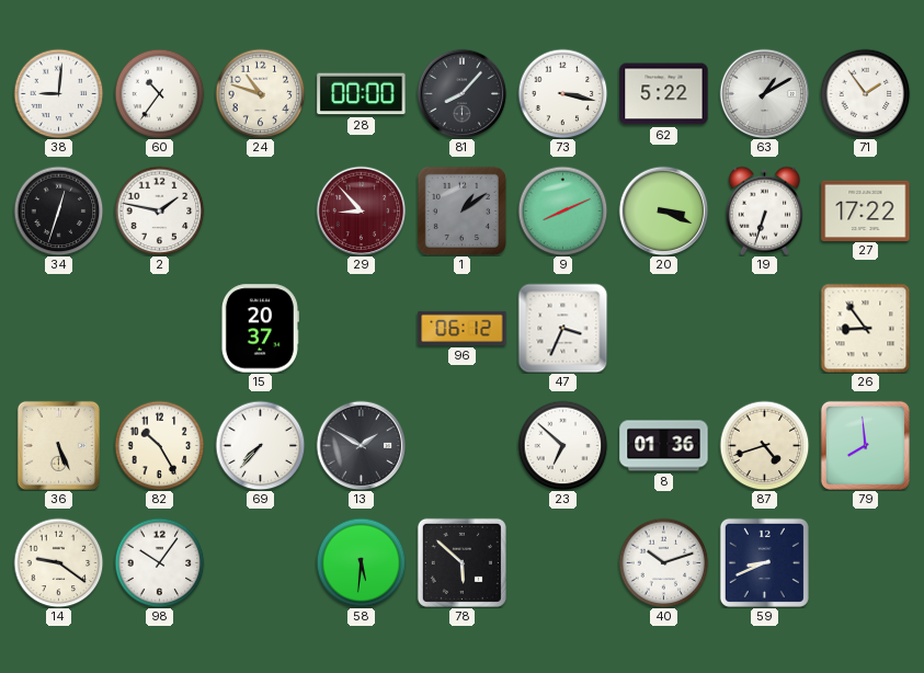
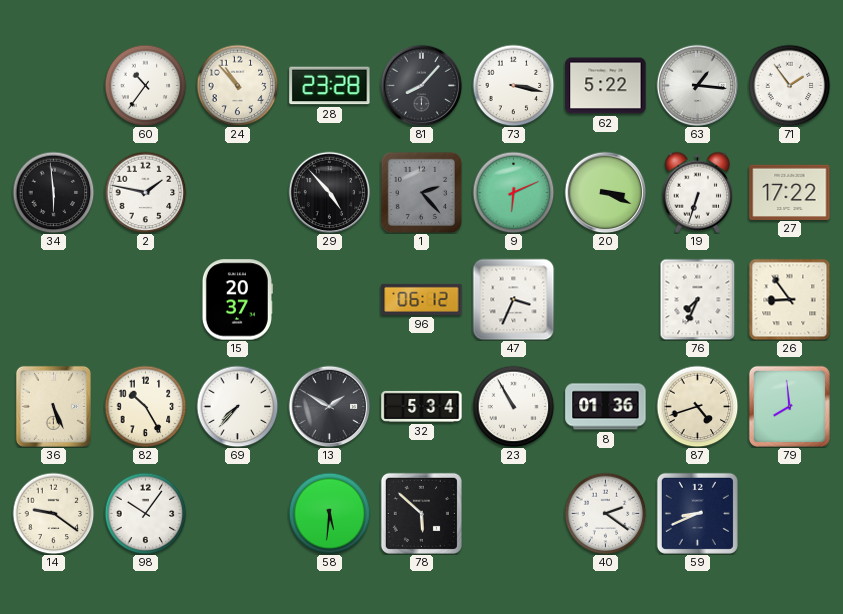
38: 9:01 -> none (58, 93)
24: 10:48 -> 10:53 (237, 85)
28: 00:00 -> 23:28 (330, 86)
63: 1:10 -> 1:16 (697, 85)
34: 12:33 -> 5:59 (53, 192)
29: 8:53 -> 4:53 (329, 192)
29 dial: burgundy -> black (329, 192)
1: 1:09 -> 2:23 (421, 192)
9: 8:11 -> 6:11 (513, 192)
76: none -> 7:34 (698, 299)
32: none -> 5:34 (422, 406)
23: 6:52 -> 10:55 (513, 406)
40: 10:12 -> 2:21 (605, 513)
